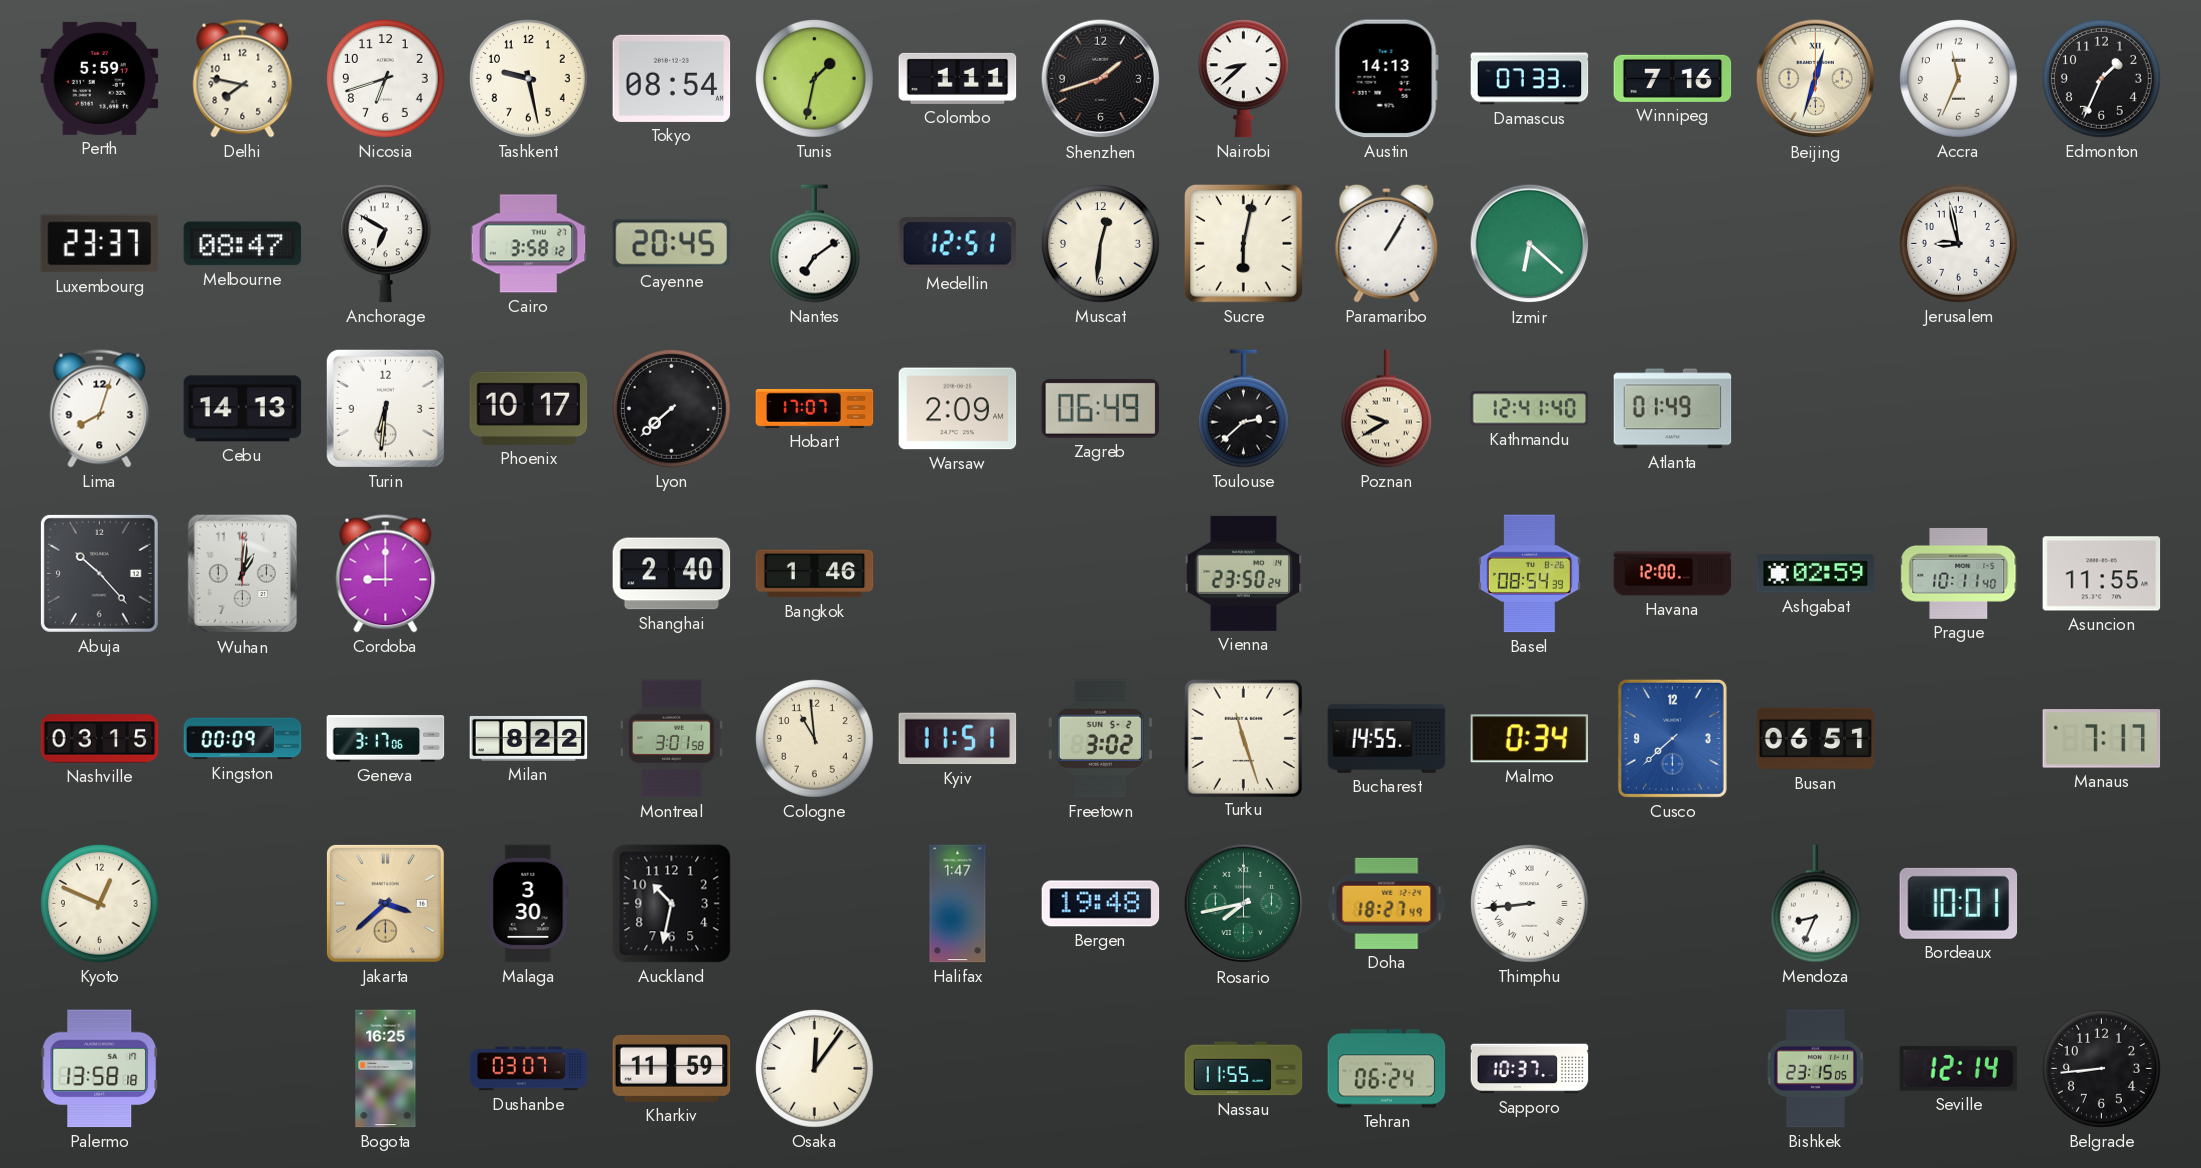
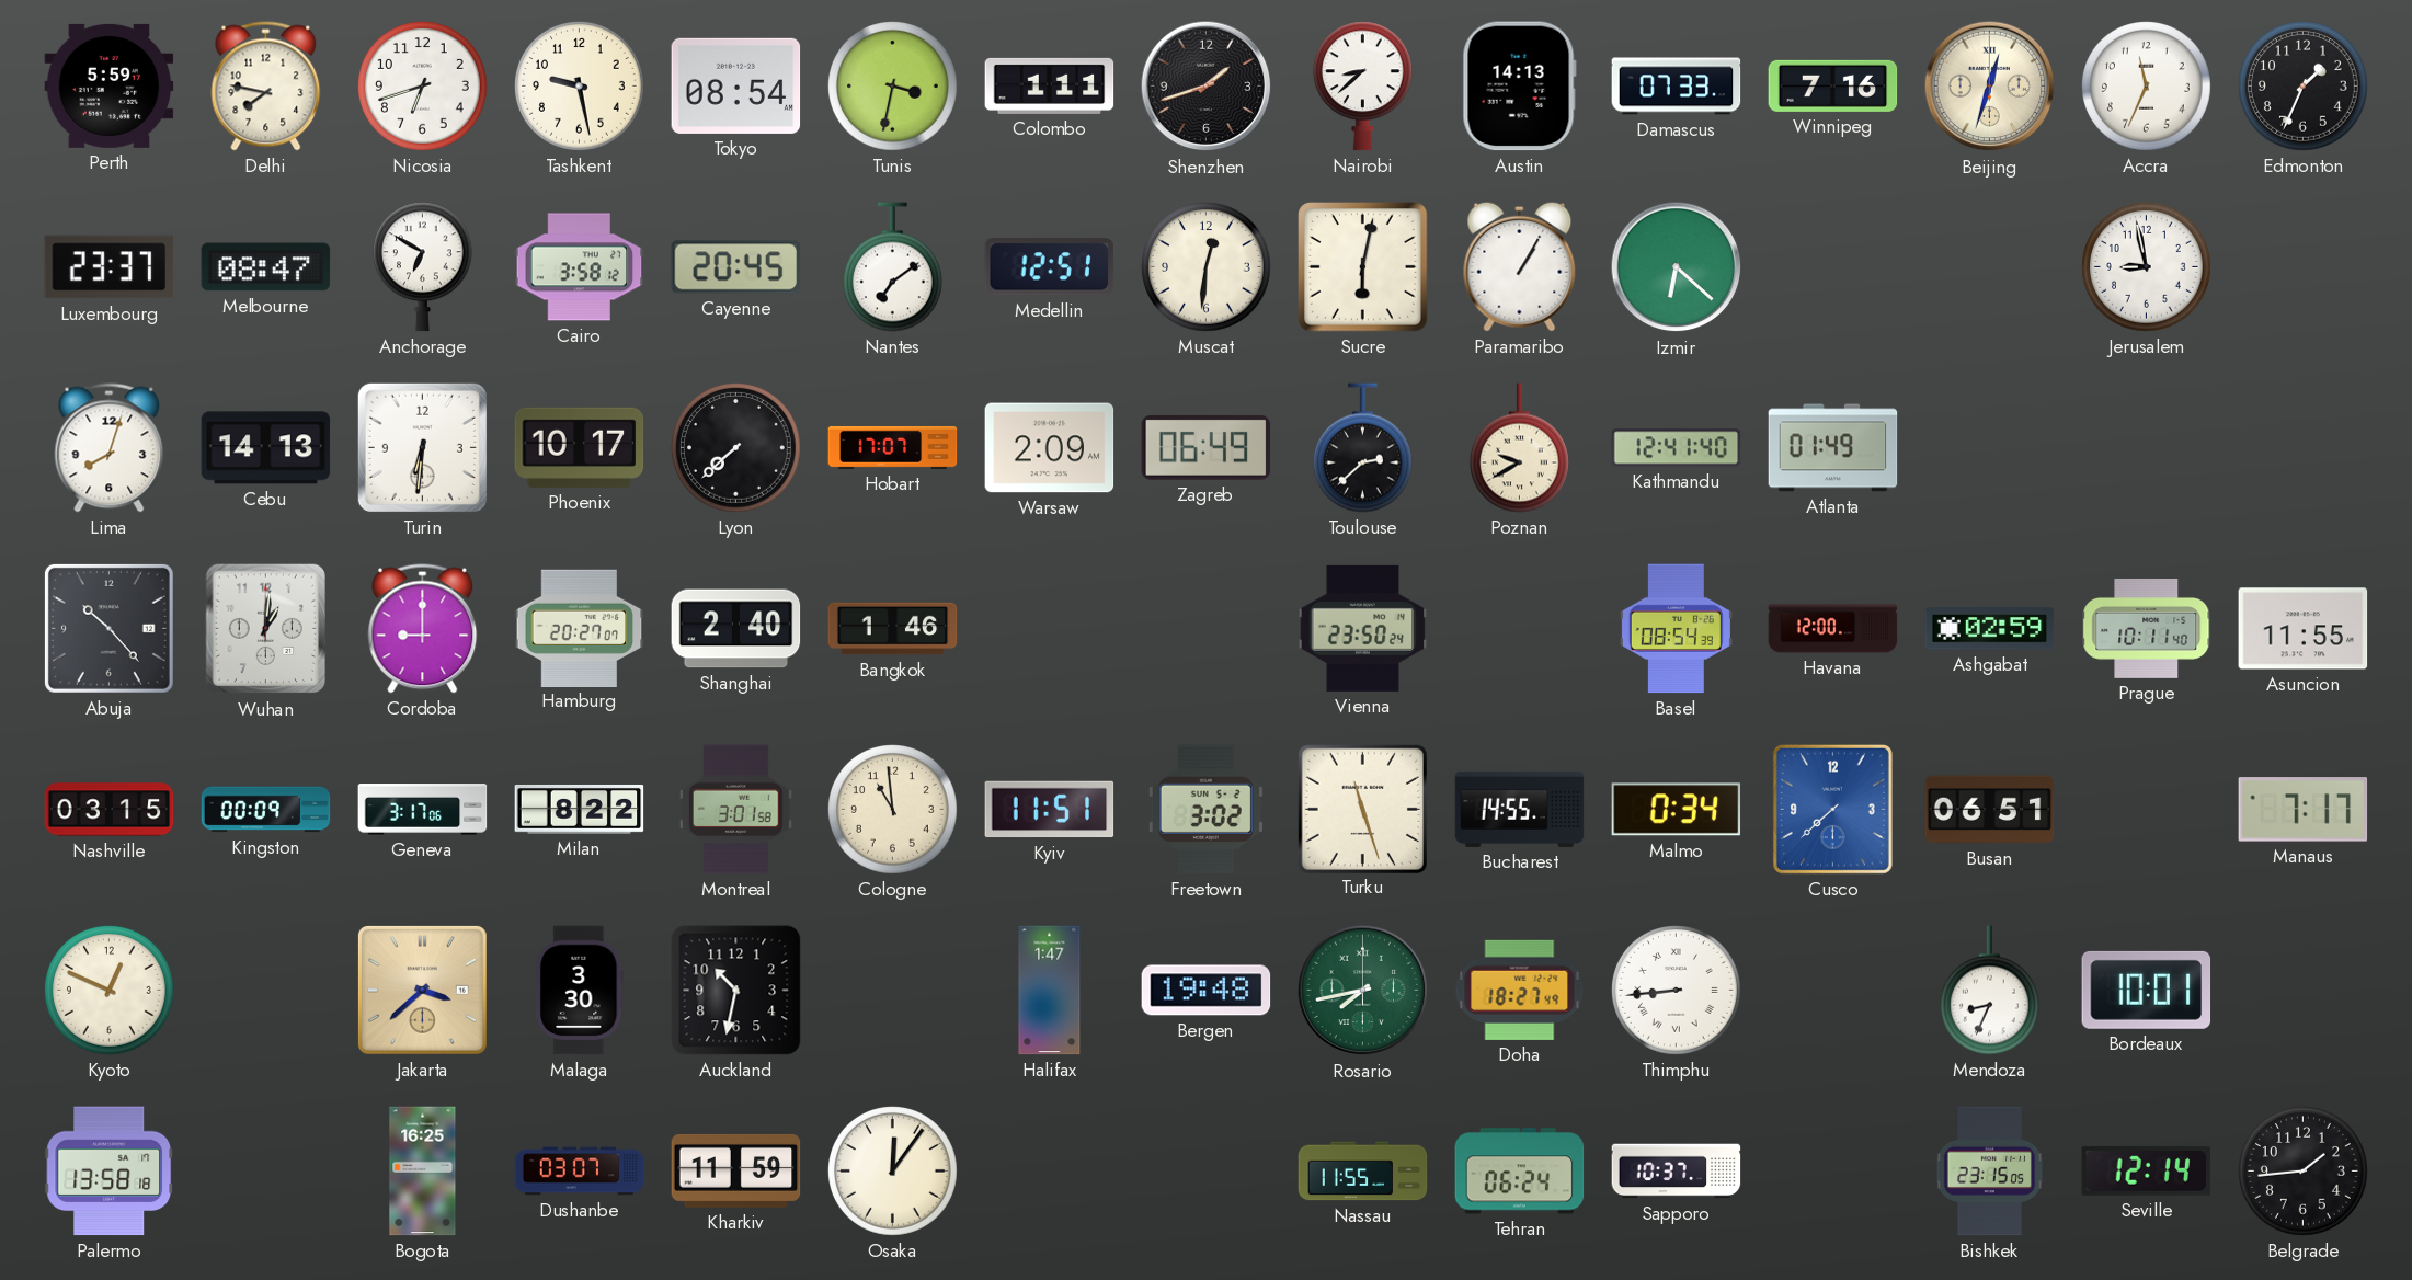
Tunis: 1:32 -> 3:32 (893, 87)
Hamburg: none -> 20:27 (580, 628)
Belgrade: 8:44 -> 1:44 (2304, 1172)
